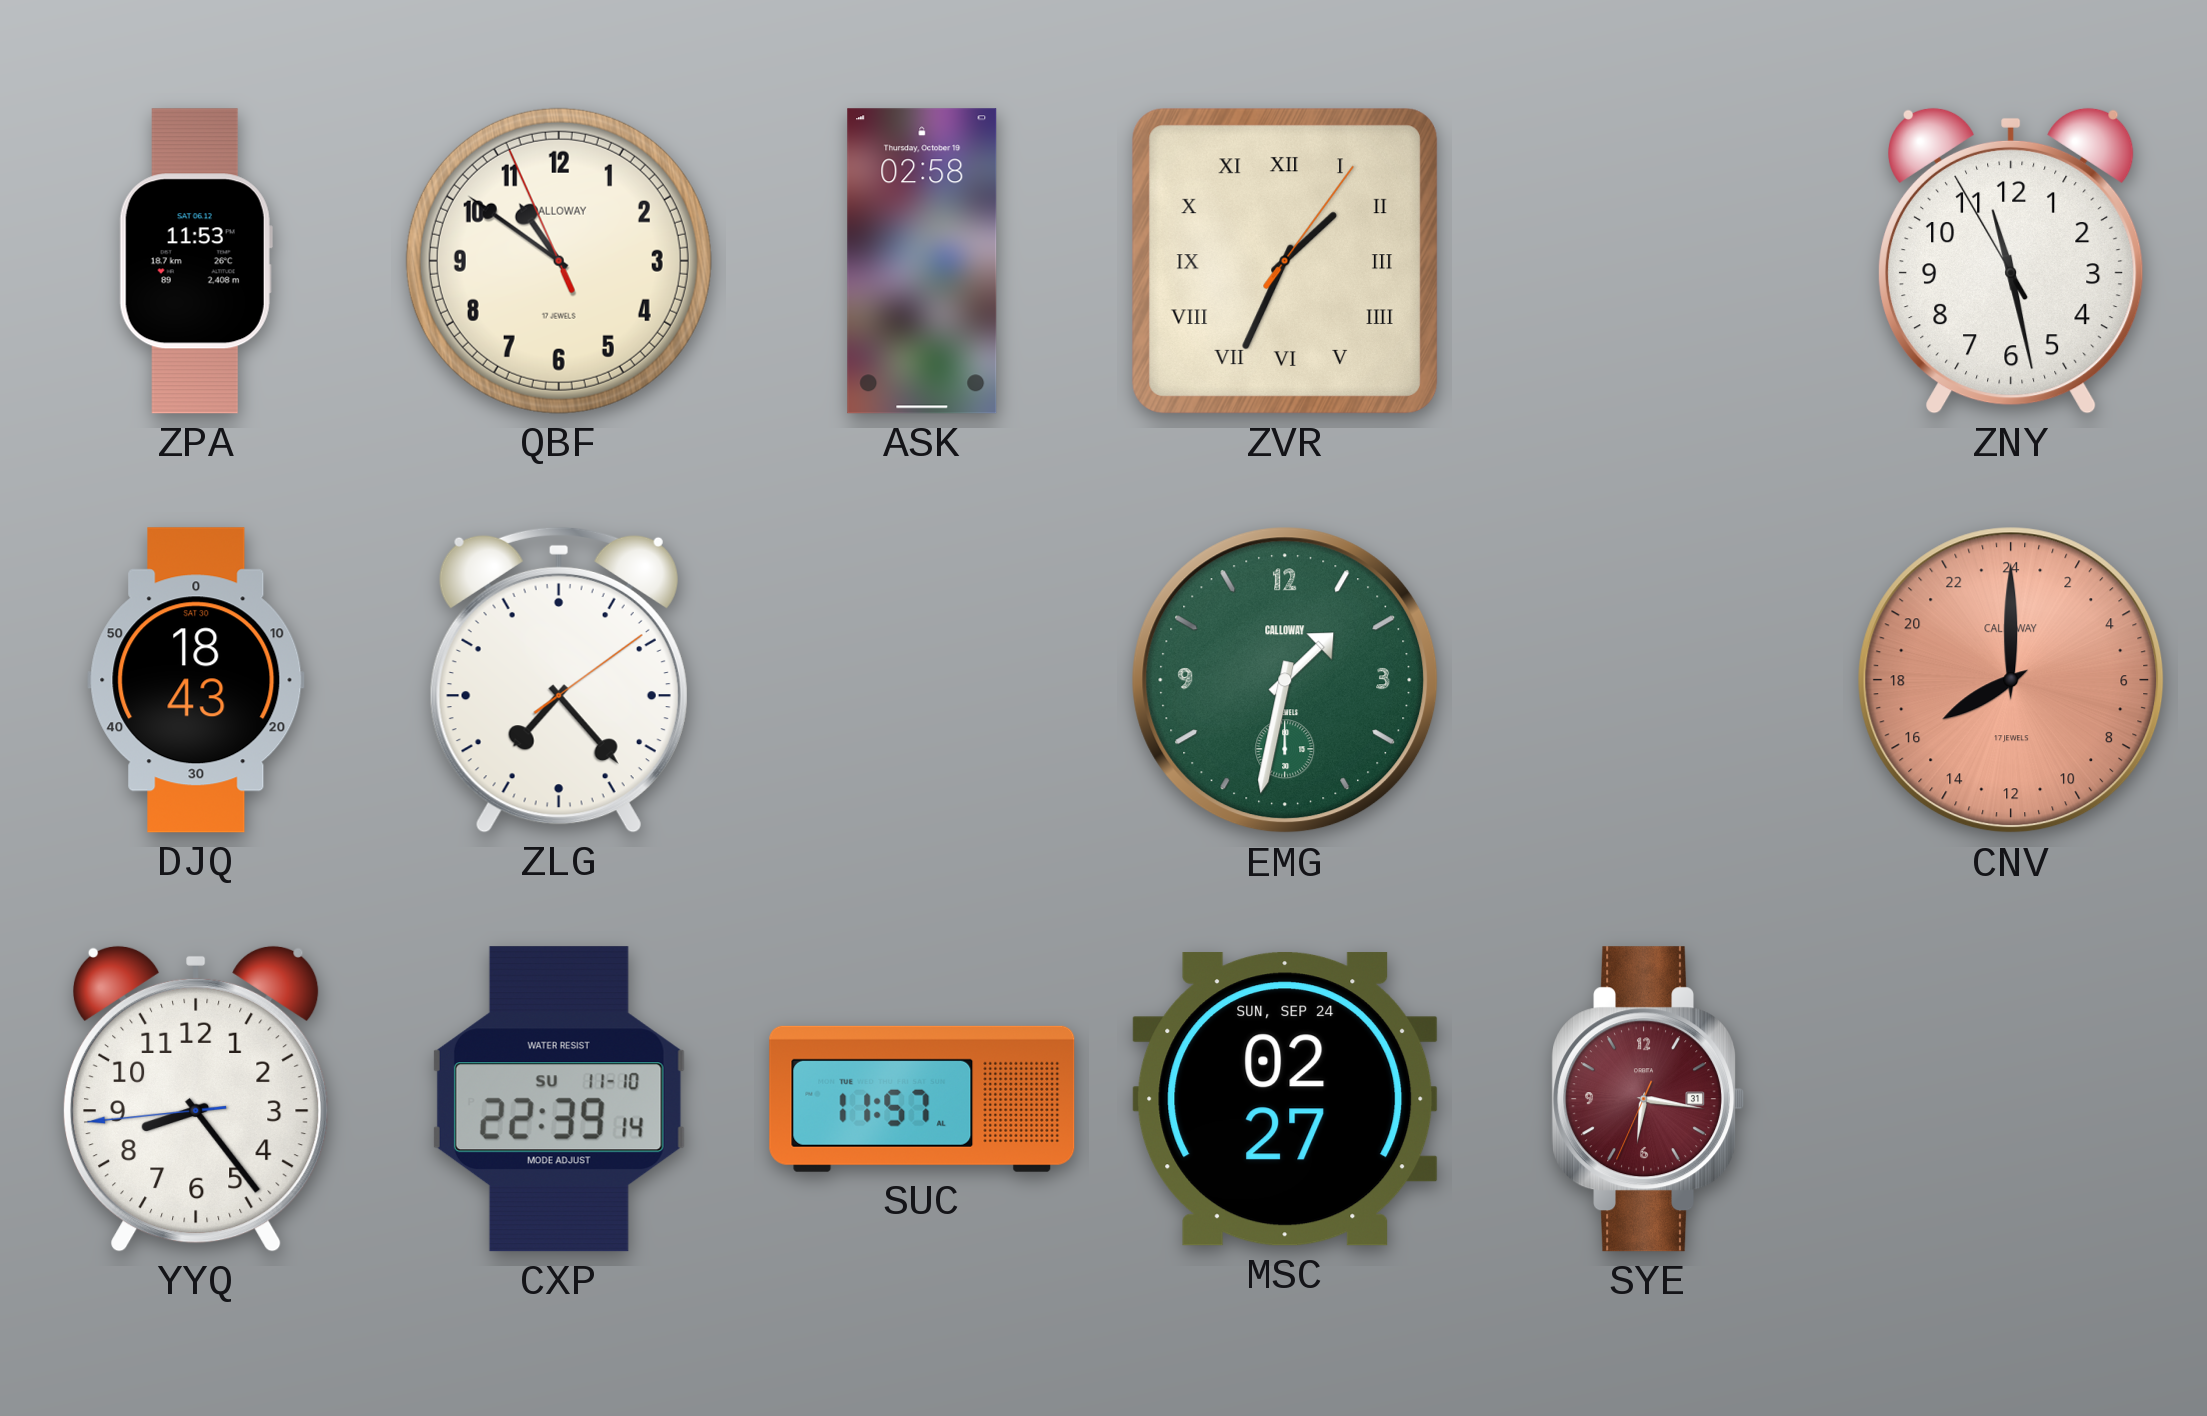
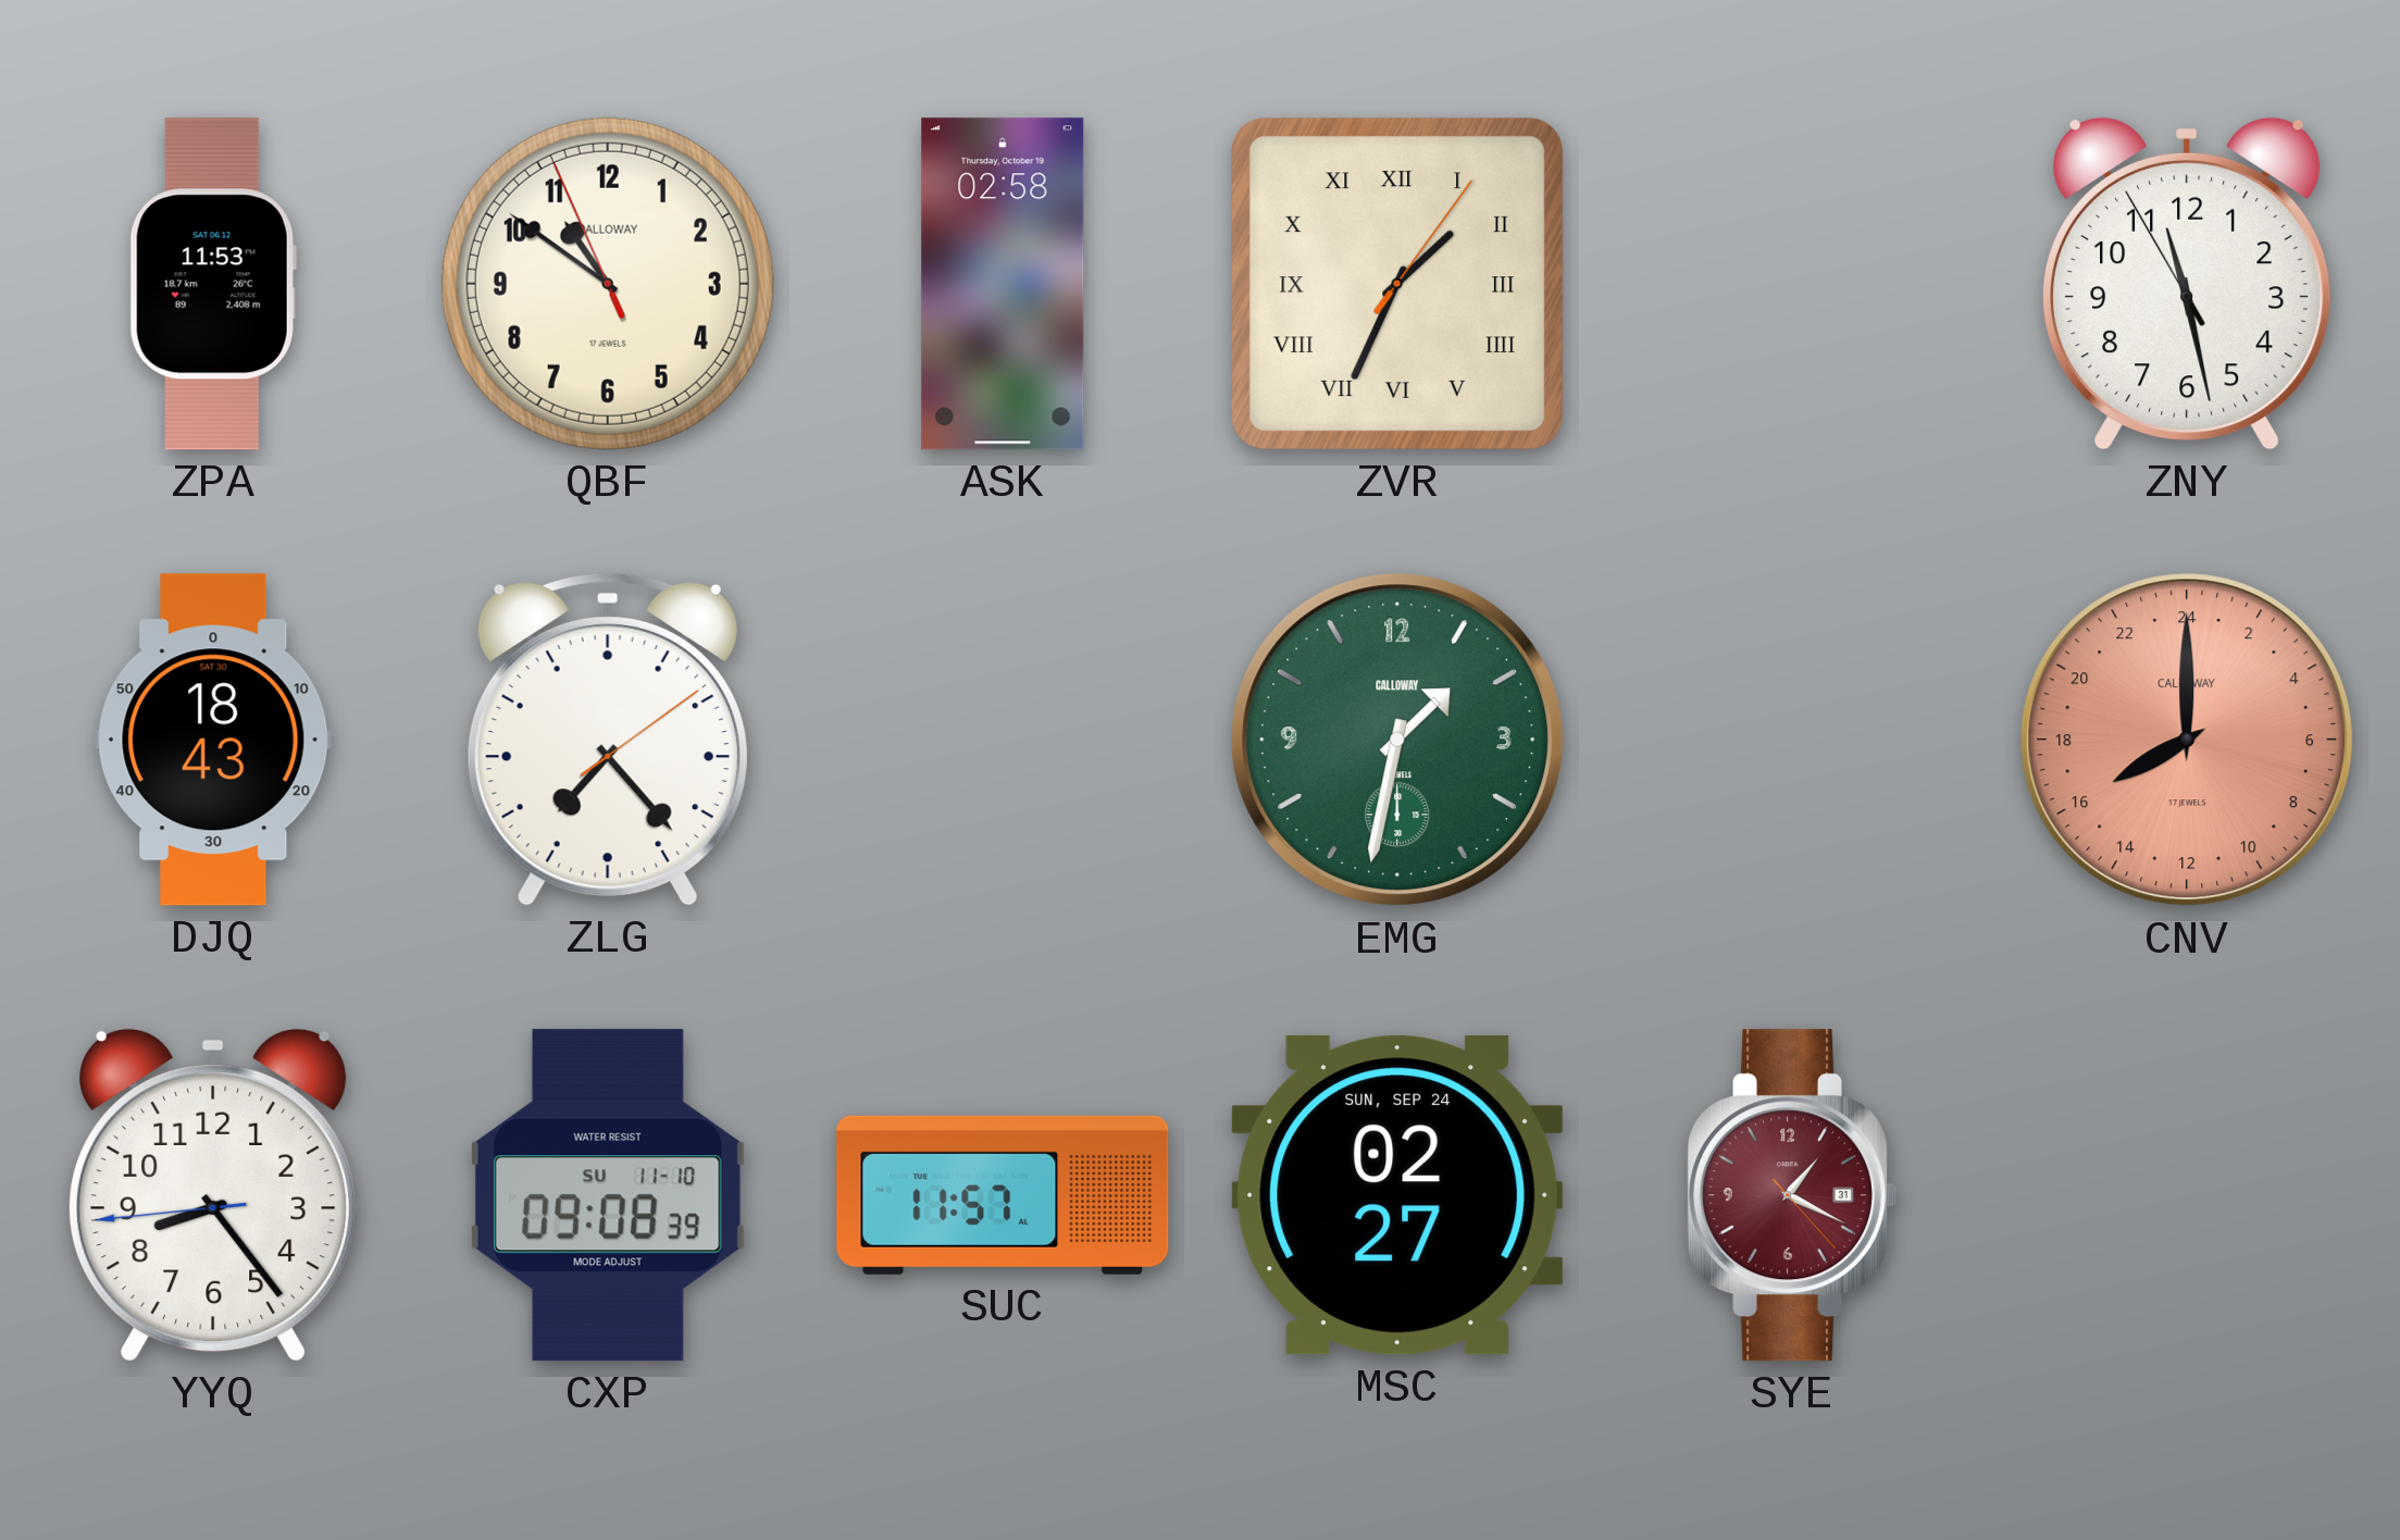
CXP: 22:39 -> 09:08 (608, 1195)
SYE: 6:16 -> 1:19 (1792, 1195)
